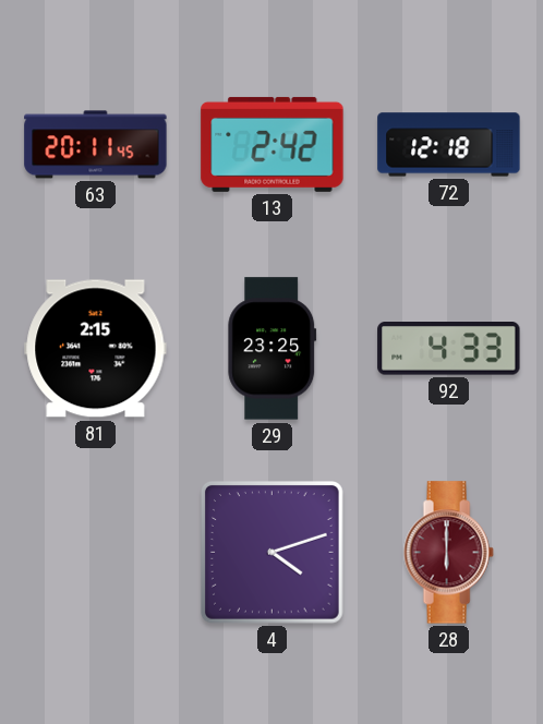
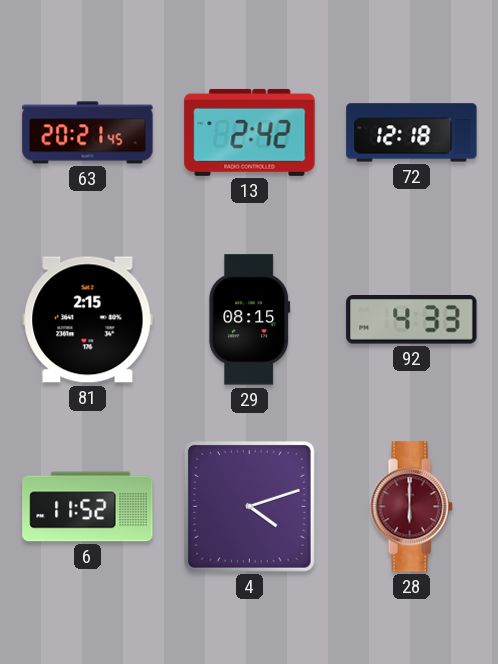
63: 20:11 -> 20:21 (88, 133)
29: 23:25 -> 08:15 (250, 320)
6: none -> 11:52 (88, 507)
